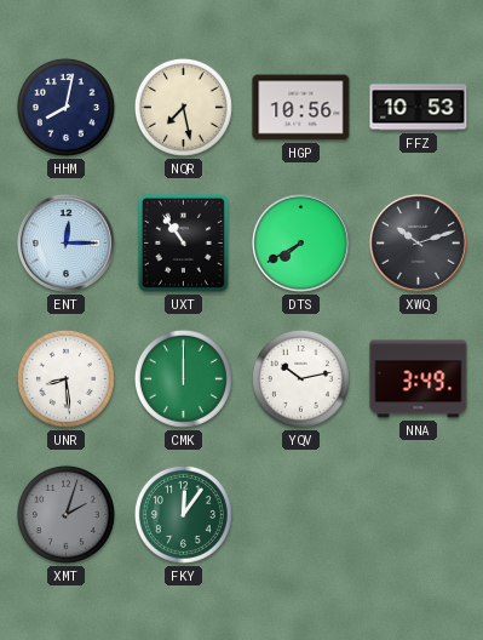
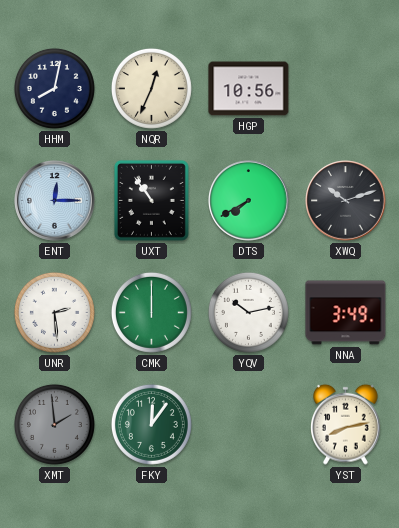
NQR: 7:28 -> 12:34 (151, 88)
FFZ: 10:53 -> none (419, 108)
UNR: 8:29 -> 2:29 (54, 312)
XMT: 2:03 -> 1:59 (54, 424)
YST: none -> 8:13 (346, 424)
